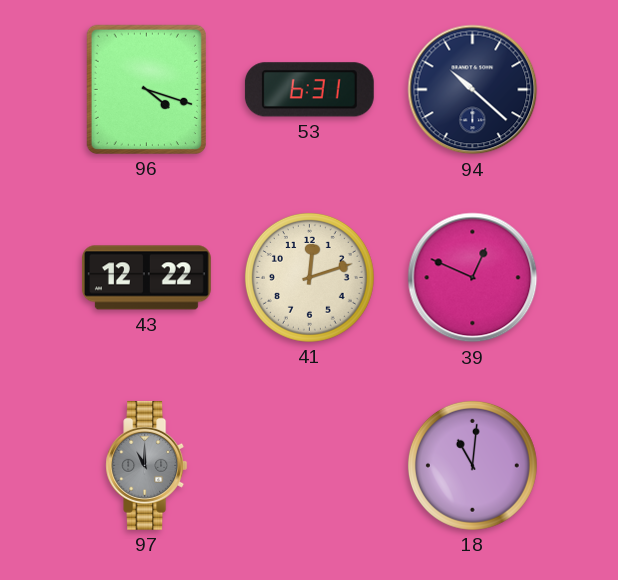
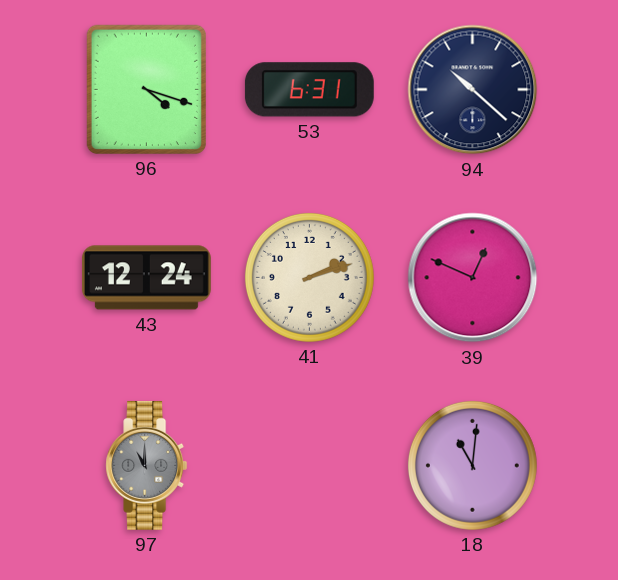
43: 12:22 -> 12:24 (146, 278)
41: 12:12 -> 2:12 (309, 277)
